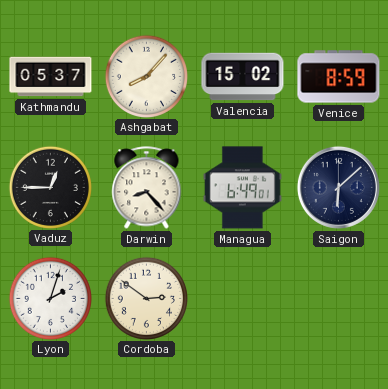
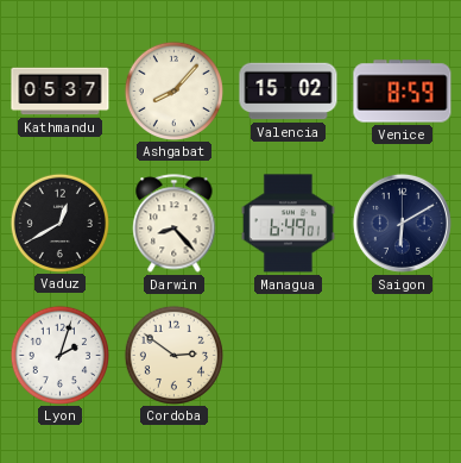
Vaduz: 12:45 -> 12:40 (59, 223)
Saigon: 6:08 -> 6:10 (402, 223)
